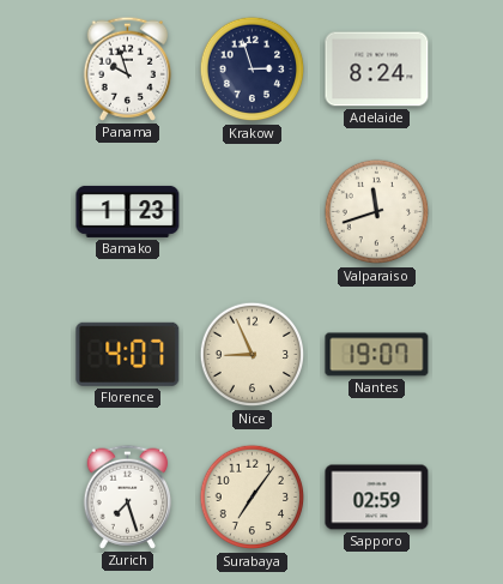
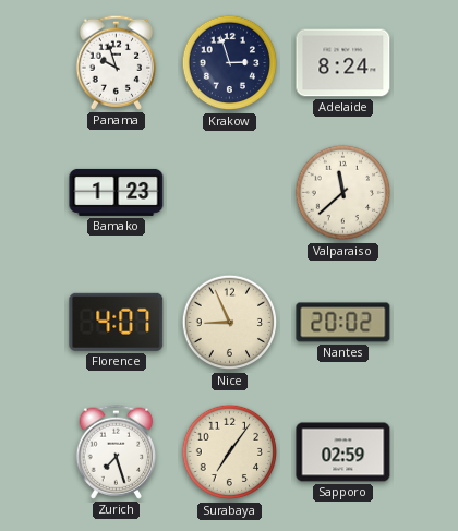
Valparaiso: 11:42 -> 11:38 (343, 193)
Nantes: 19:07 -> 20:02 (343, 323)
